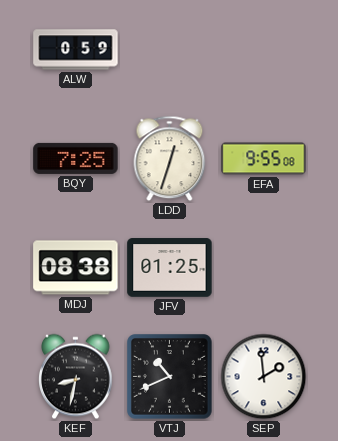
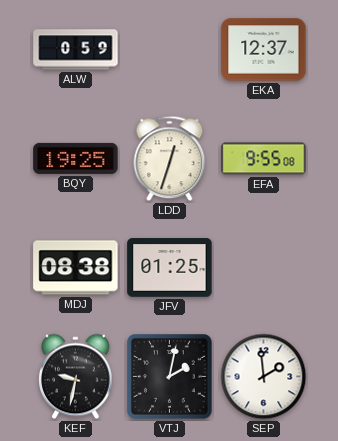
EKA: none -> 12:37 (264, 50)
BQY: 7:25 -> 19:25 (76, 158)
KEF: 8:32 -> 9:32 (76, 377)
VTJ: 10:41 -> 2:02 (170, 377)
